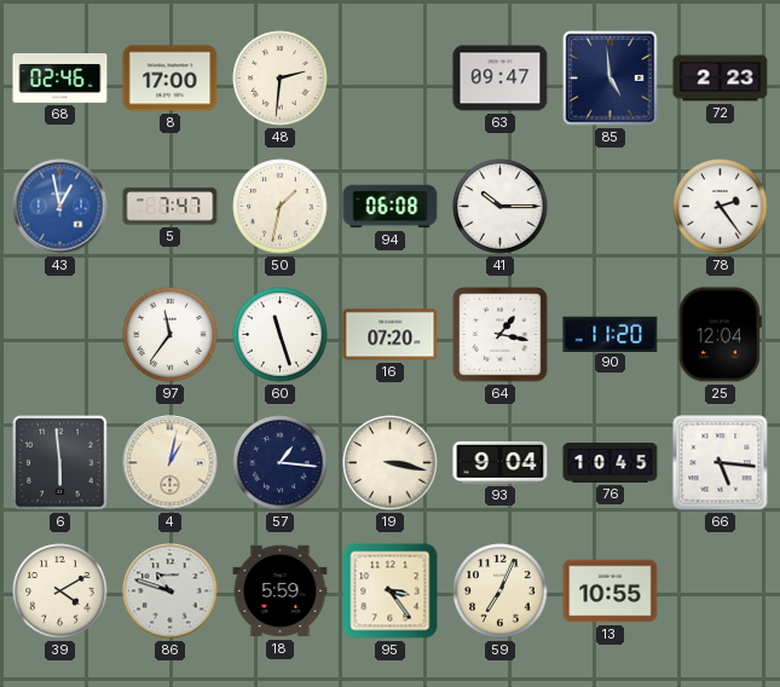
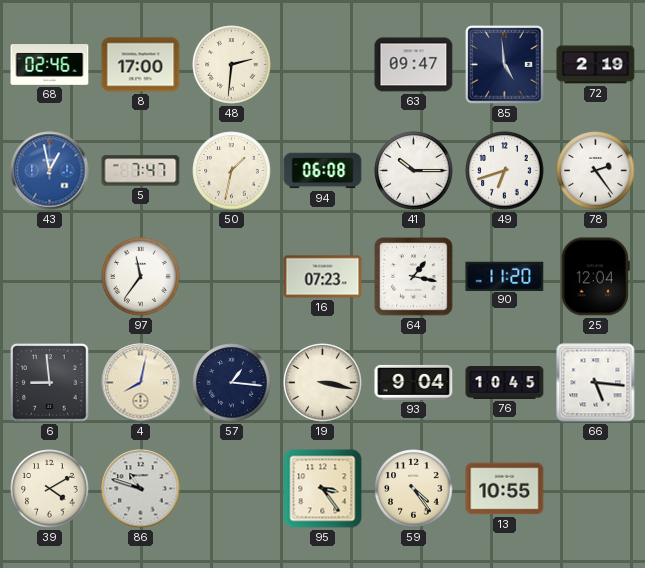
72: 2:23 -> 2:19 (596, 65)
49: none -> 6:42 (505, 171)
60: 11:27 -> none (281, 335)
16: 07:20 -> 07:23 (323, 277)
6: 5:59 -> 8:59 (50, 383)
4: 1:02 -> 8:02 (141, 383)
18: 5:59 -> none (281, 591)
59: 7:04 -> 4:24 (414, 489)
